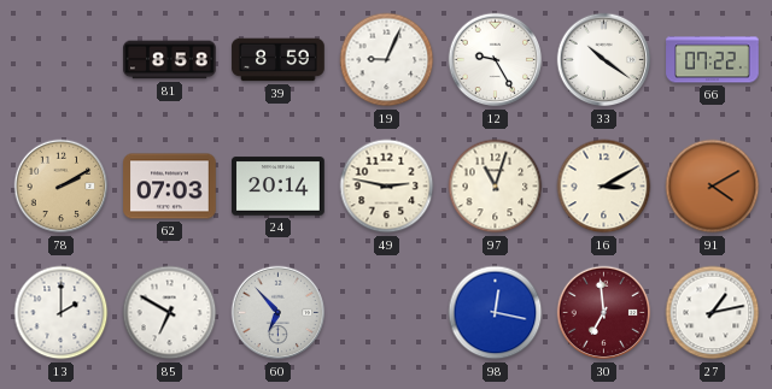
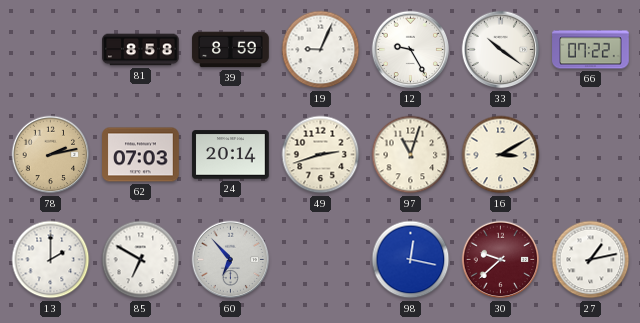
78: 2:10 -> 2:13 (51, 155)
49: 2:47 -> 2:42 (321, 155)
91: 4:10 -> none (713, 187)
30: 6:59 -> 9:38 (501, 260)
